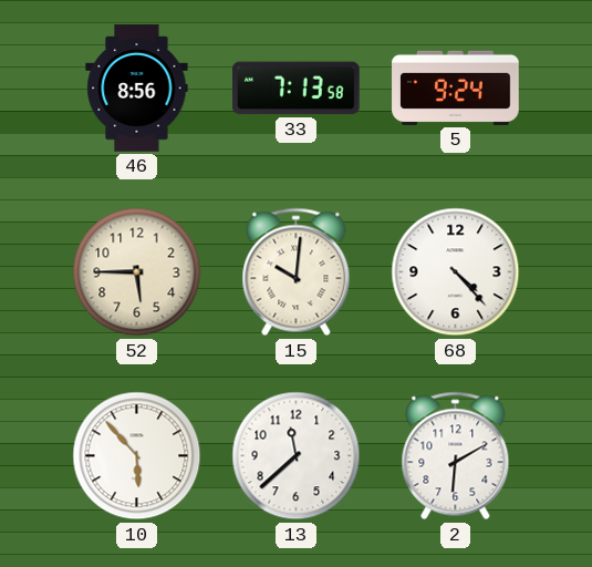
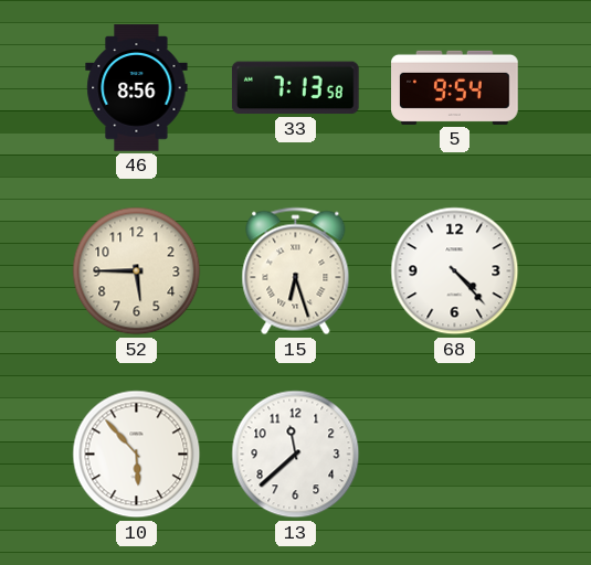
5: 9:24 -> 9:54 (455, 87)
15: 10:01 -> 6:27 (296, 271)
2: 6:10 -> none (456, 456)
